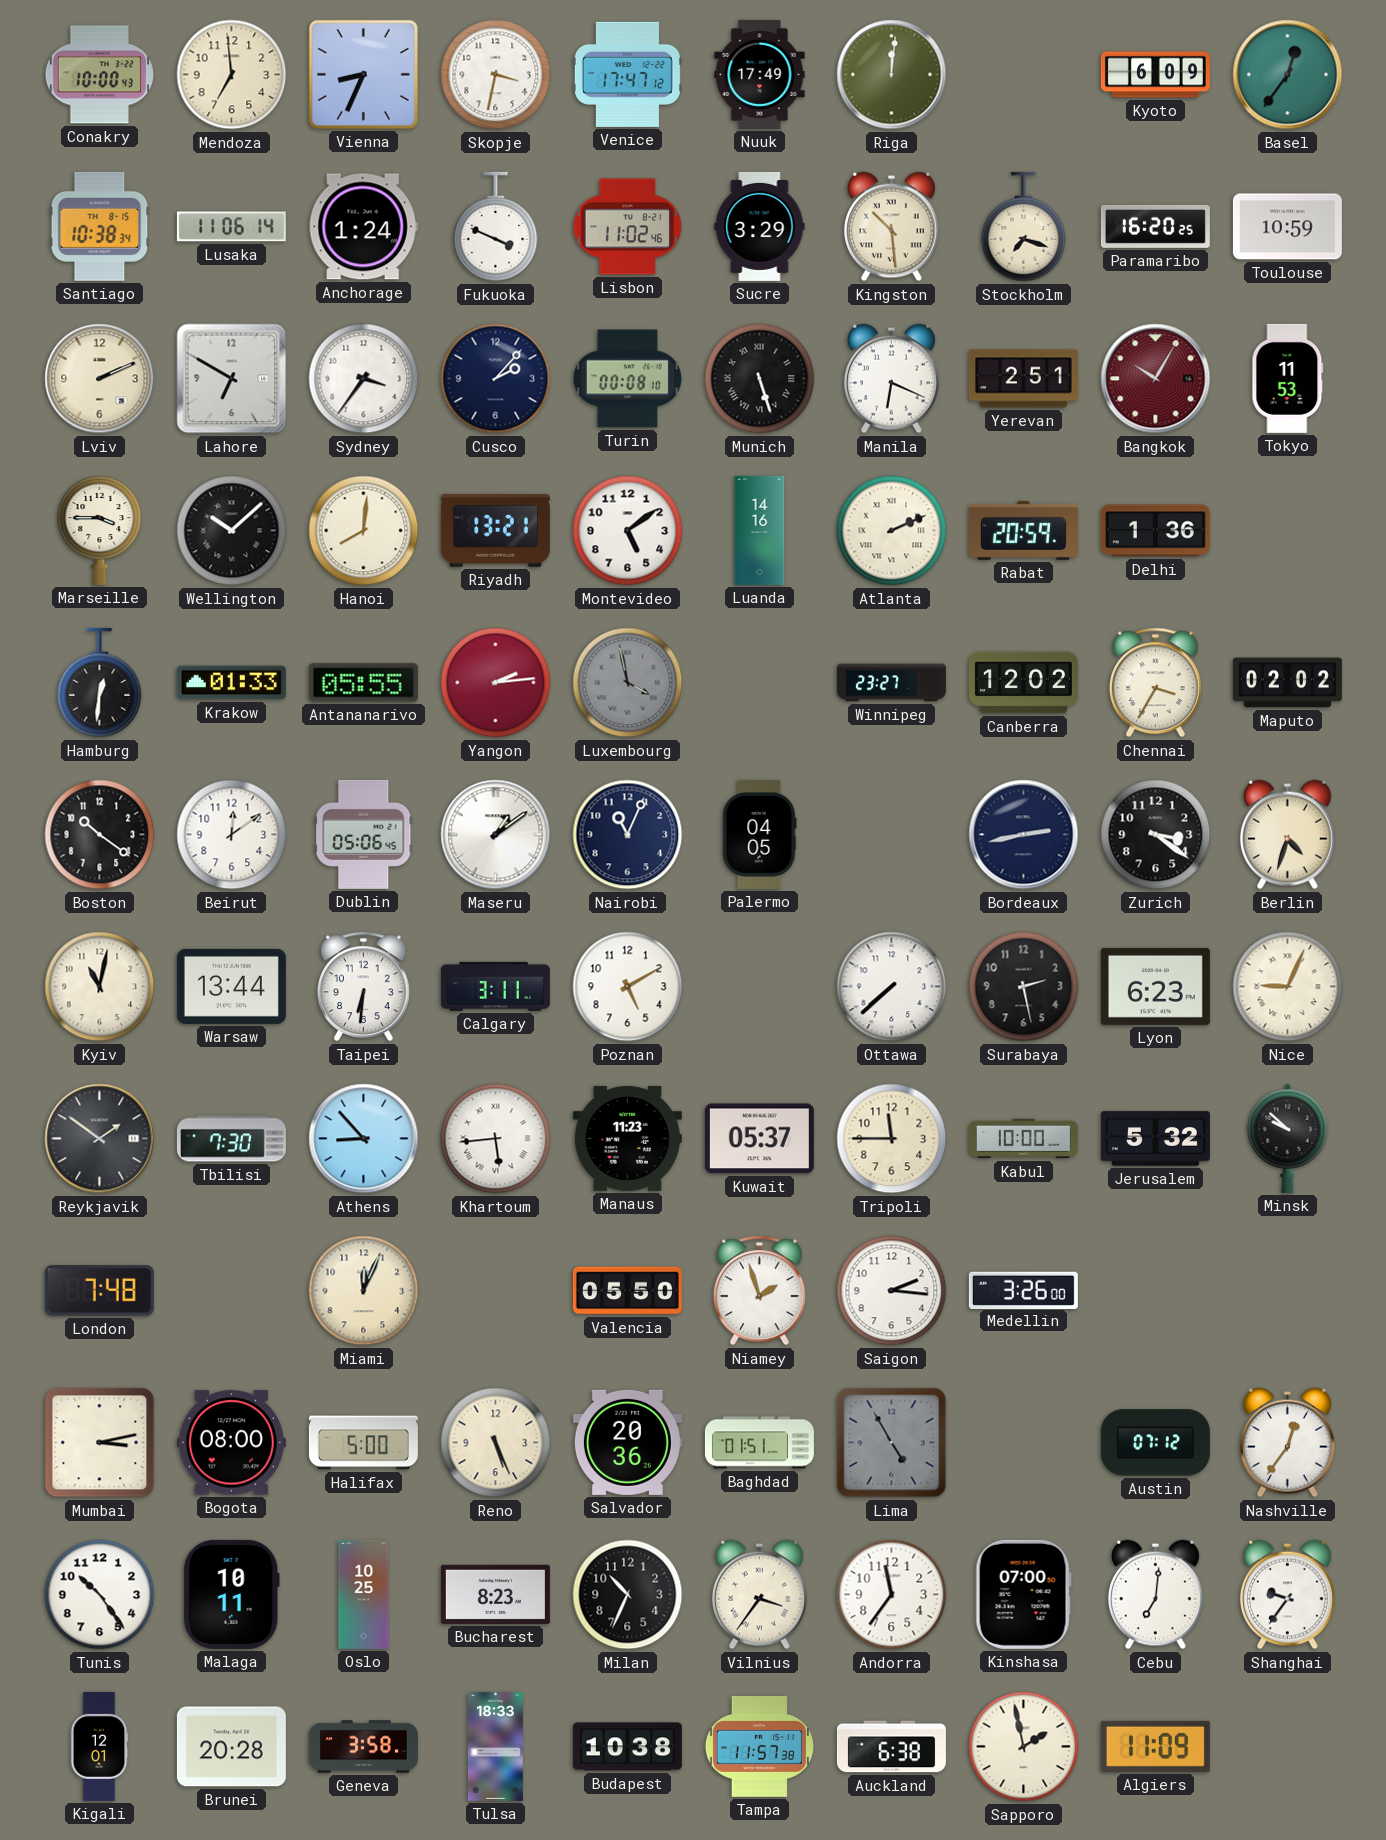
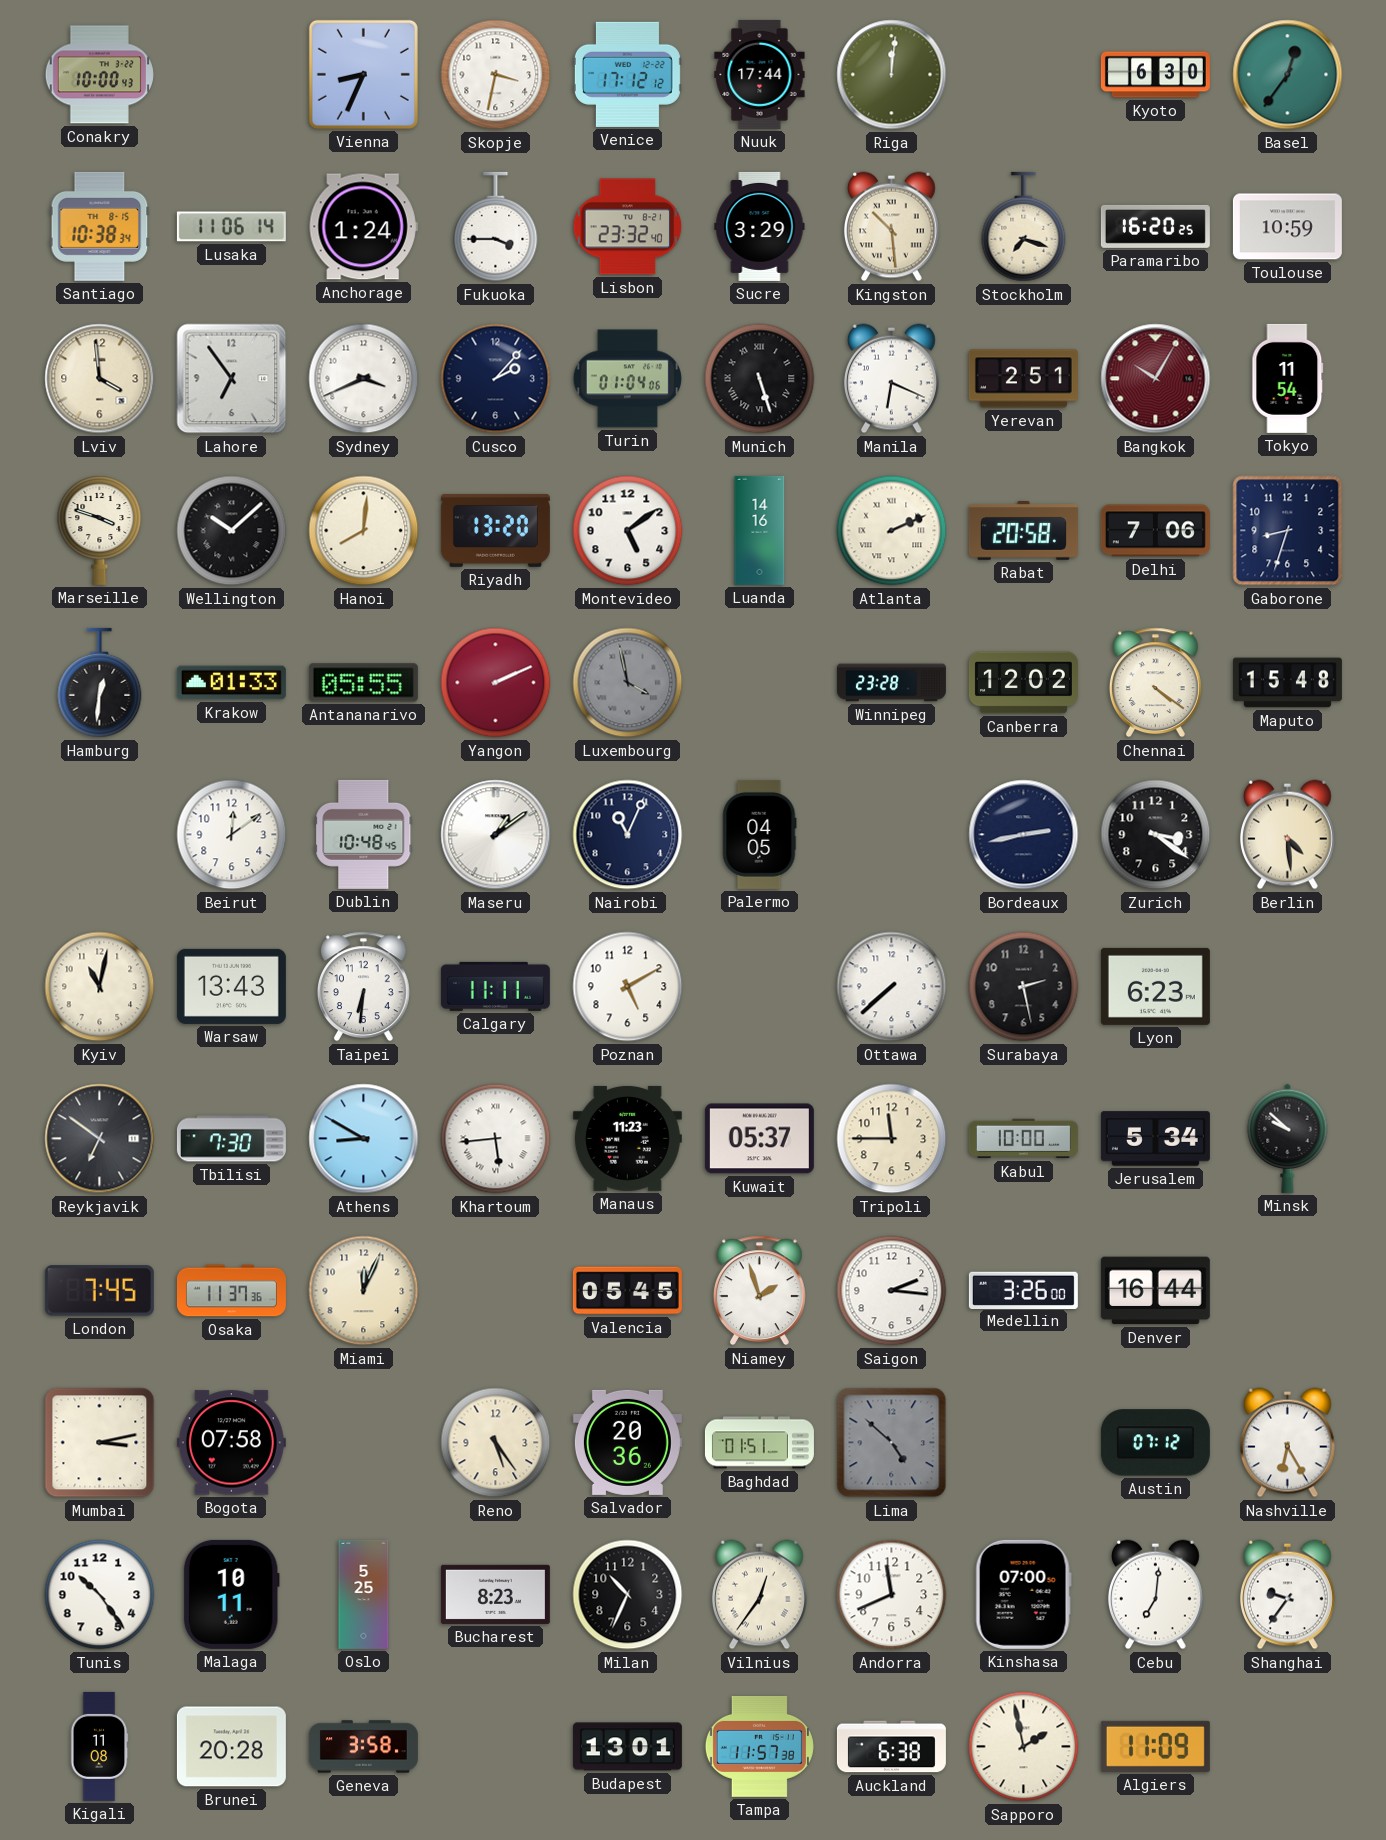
Mendoza: 6:59 -> none (232, 75)
Venice: 17:47 -> 17:12 (627, 74)
Nuuk: 17:49 -> 17:44 (760, 74)
Kyoto: 6:09 -> 6:30 (1155, 75)
Fukuoka: 3:49 -> 3:45 (496, 227)
Lisbon: 11:02 -> 23:32 (628, 227)
Lviv: 2:11 -> 3:59 (100, 379)
Lahore: 6:50 -> 6:54 (232, 379)
Sydney: 3:36 -> 3:41 (364, 379)
Turin: 00:08 -> 01:04 (627, 379)
Tokyo: 11:53 -> 11:54 (1288, 378)
Marseille: 3:45 -> 3:48 (100, 530)
Riyadh: 13:21 -> 13:20 (495, 530)
Rabat: 20:59 -> 20:58 (1023, 531)
Delhi: 1:36 -> 7:06 (1155, 531)
Gaborone: none -> 8:33 (1288, 531)
Yangon: 2:14 -> 2:11 (496, 683)
Winnipeg: 23:27 -> 23:28 (891, 683)
Chennai: 3:35 -> 4:21 (1155, 683)
Maputo: 02:02 -> 15:48 (1287, 683)
Boston: 10:21 -> none (100, 835)
Dublin: 05:06 -> 10:48 (364, 834)
Berlin: 4:33 -> 4:29 (1287, 835)
Warsaw: 13:44 -> 13:43 (231, 986)
Calgary: 3:11 -> 11:11 (495, 986)
Nice: 9:04 -> none (1288, 987)
Reykjavik: 1:51 -> 6:51 (100, 1139)
Athens: 8:53 -> 8:50 (364, 1139)
Jerusalem: 5:32 -> 5:34 (1155, 1139)
London: 7:48 -> 7:45 (99, 1291)
Osaka: none -> 11:37 (231, 1291)
Valencia: 05:50 -> 05:45 (627, 1291)
Denver: none -> 16:44 (1155, 1291)
Bogota: 08:00 -> 07:58 (231, 1443)
Halifax: 5:00 -> none (363, 1443)
Reno: 5:26 -> 5:24 (496, 1443)
Lima: 4:55 -> 4:52 (892, 1443)
Nashville: 12:36 -> 6:25 (1287, 1443)
Oslo: 10:25 -> 5:25 (364, 1594)
Vilnius: 3:36 -> 12:36 (759, 1595)
Andorra: 11:36 -> 11:41 (892, 1595)
Kigali: 12:01 -> 11:08 (99, 1746)
Tulsa: 18:33 -> none (495, 1746)
Budapest: 10:38 -> 13:01 (627, 1747)
